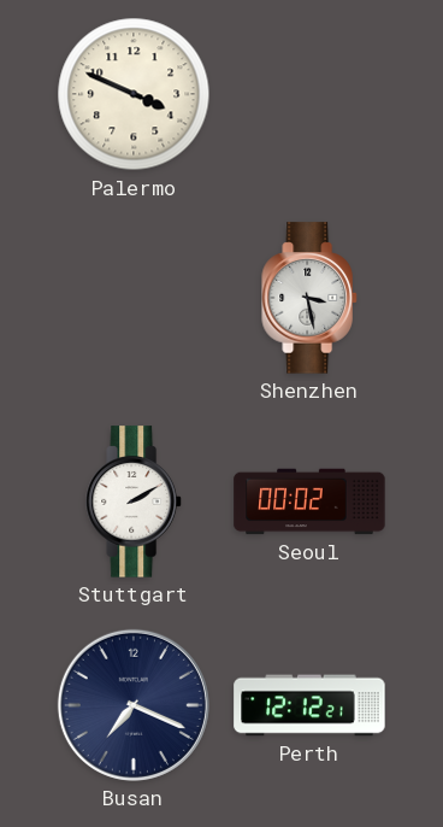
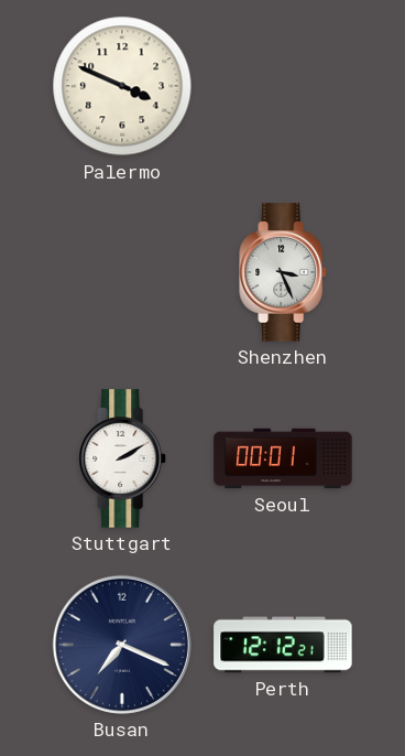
Shenzhen: 3:28 -> 3:26 (283, 272)
Seoul: 00:02 -> 00:01 (283, 458)
